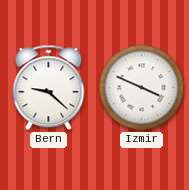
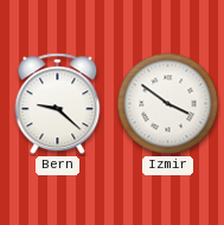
Izmir: 3:49 -> 3:51 (168, 104)
